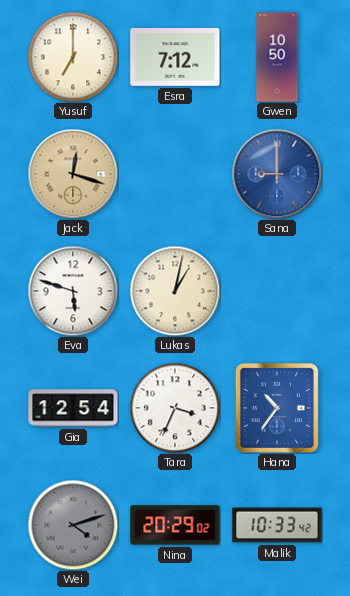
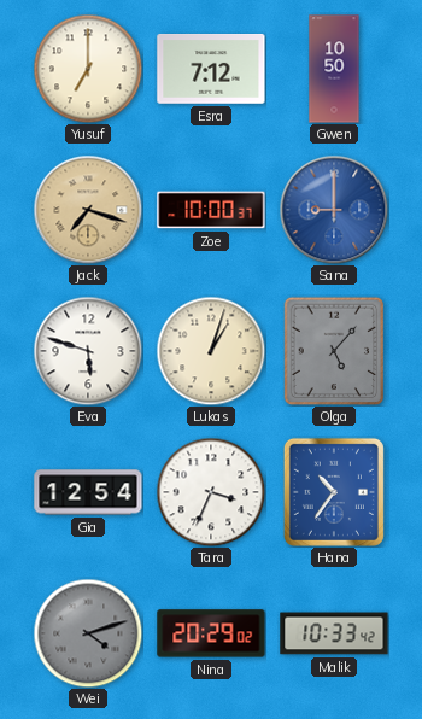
Jack: 12:18 -> 7:18 (88, 210)
Zoe: none -> 10:00 (211, 210)
Lukas: 1:02 -> 1:03 (211, 351)
Olga: none -> 5:07 (334, 351)
